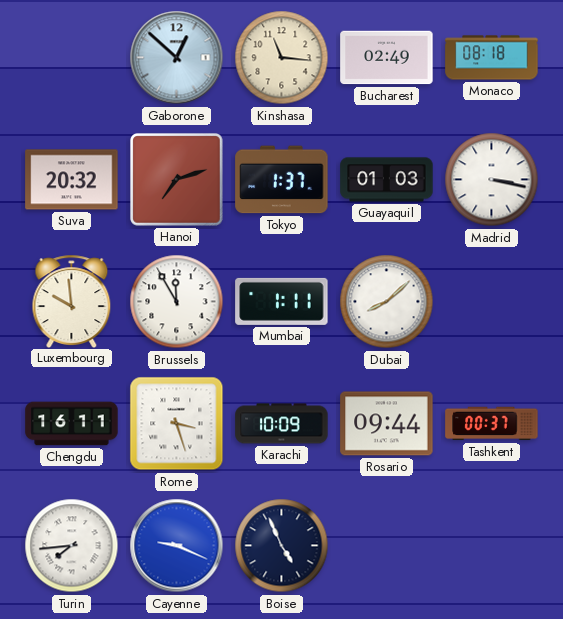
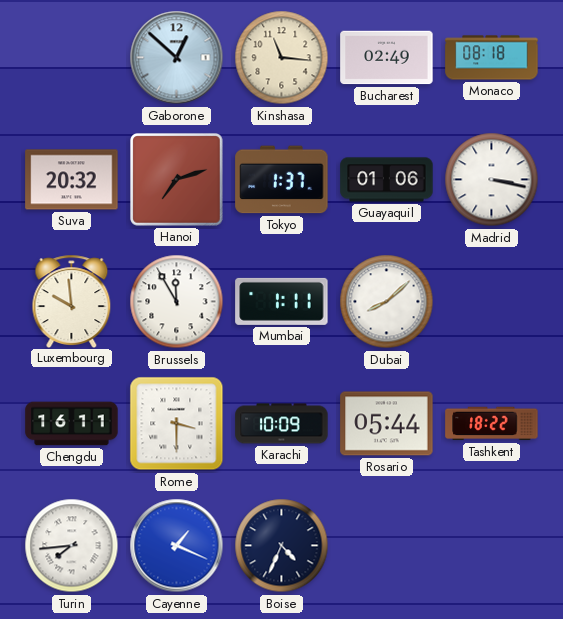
Guayaquil: 01:03 -> 01:06 (387, 180)
Rome: 3:27 -> 3:30 (177, 424)
Rosario: 09:44 -> 05:44 (387, 424)
Tashkent: 00:37 -> 18:22 (492, 424)
Cayenne: 9:19 -> 1:19 (177, 546)
Boise: 4:56 -> 4:34 (282, 546)
